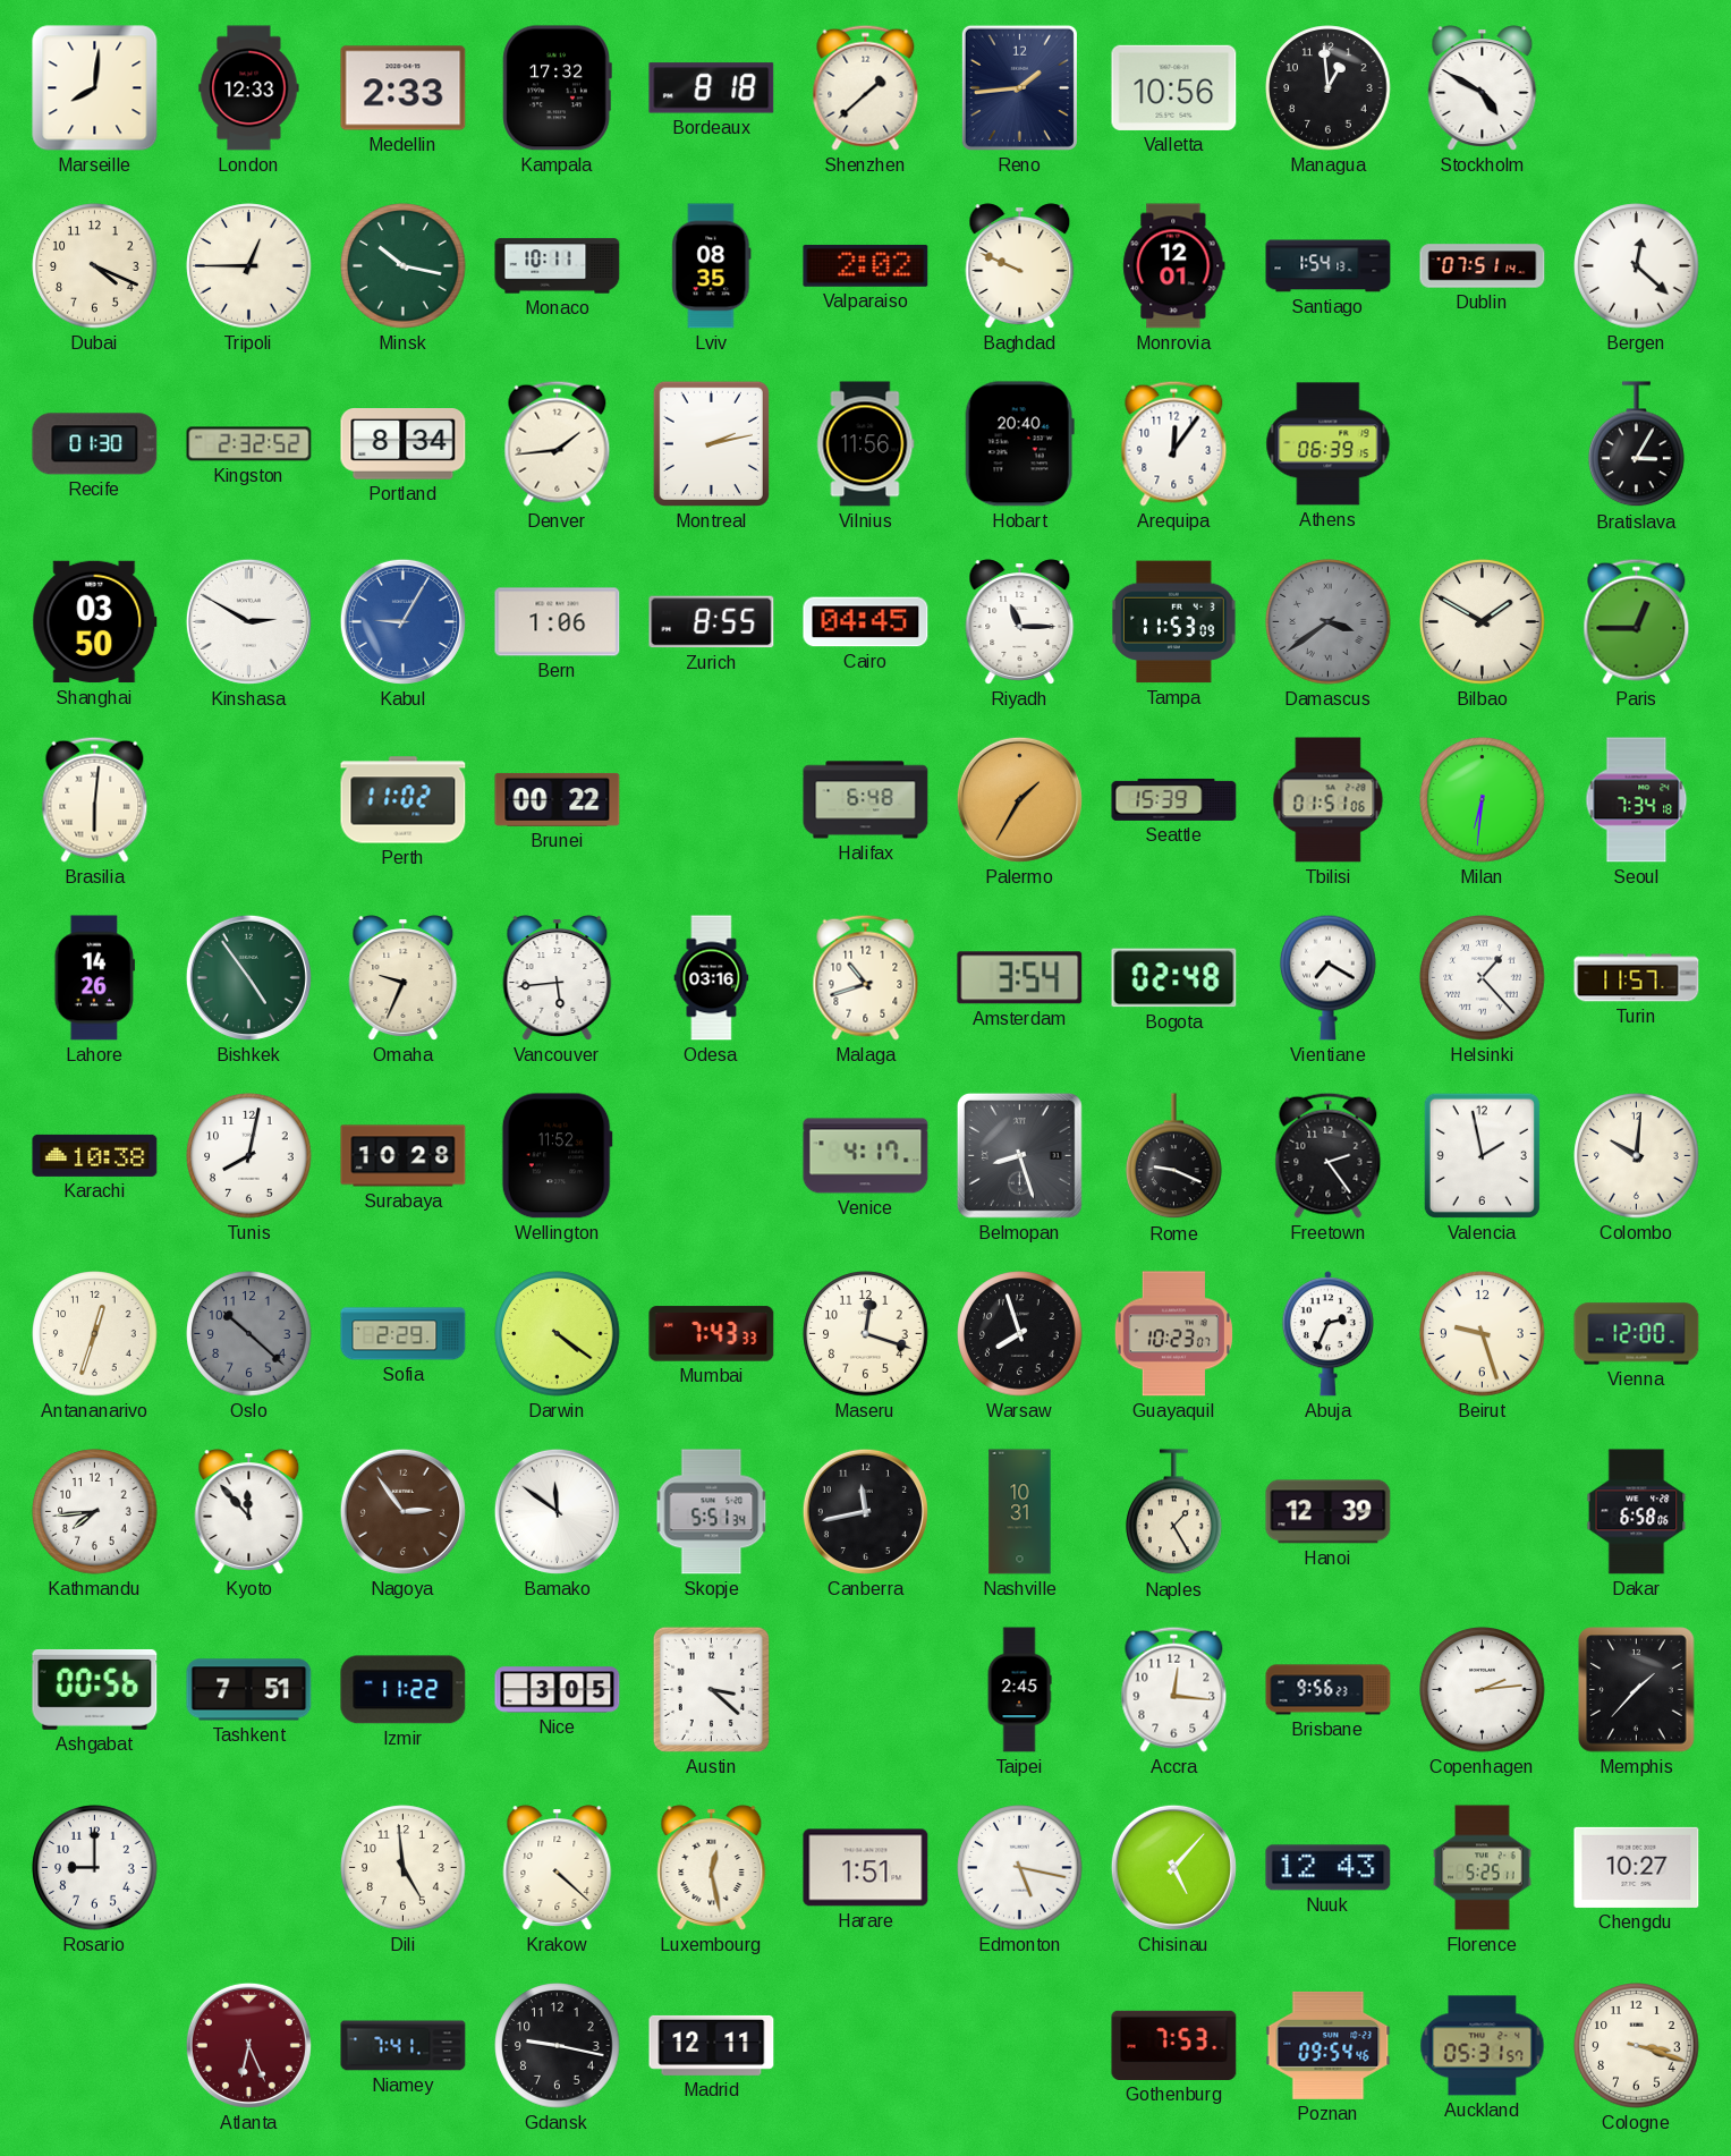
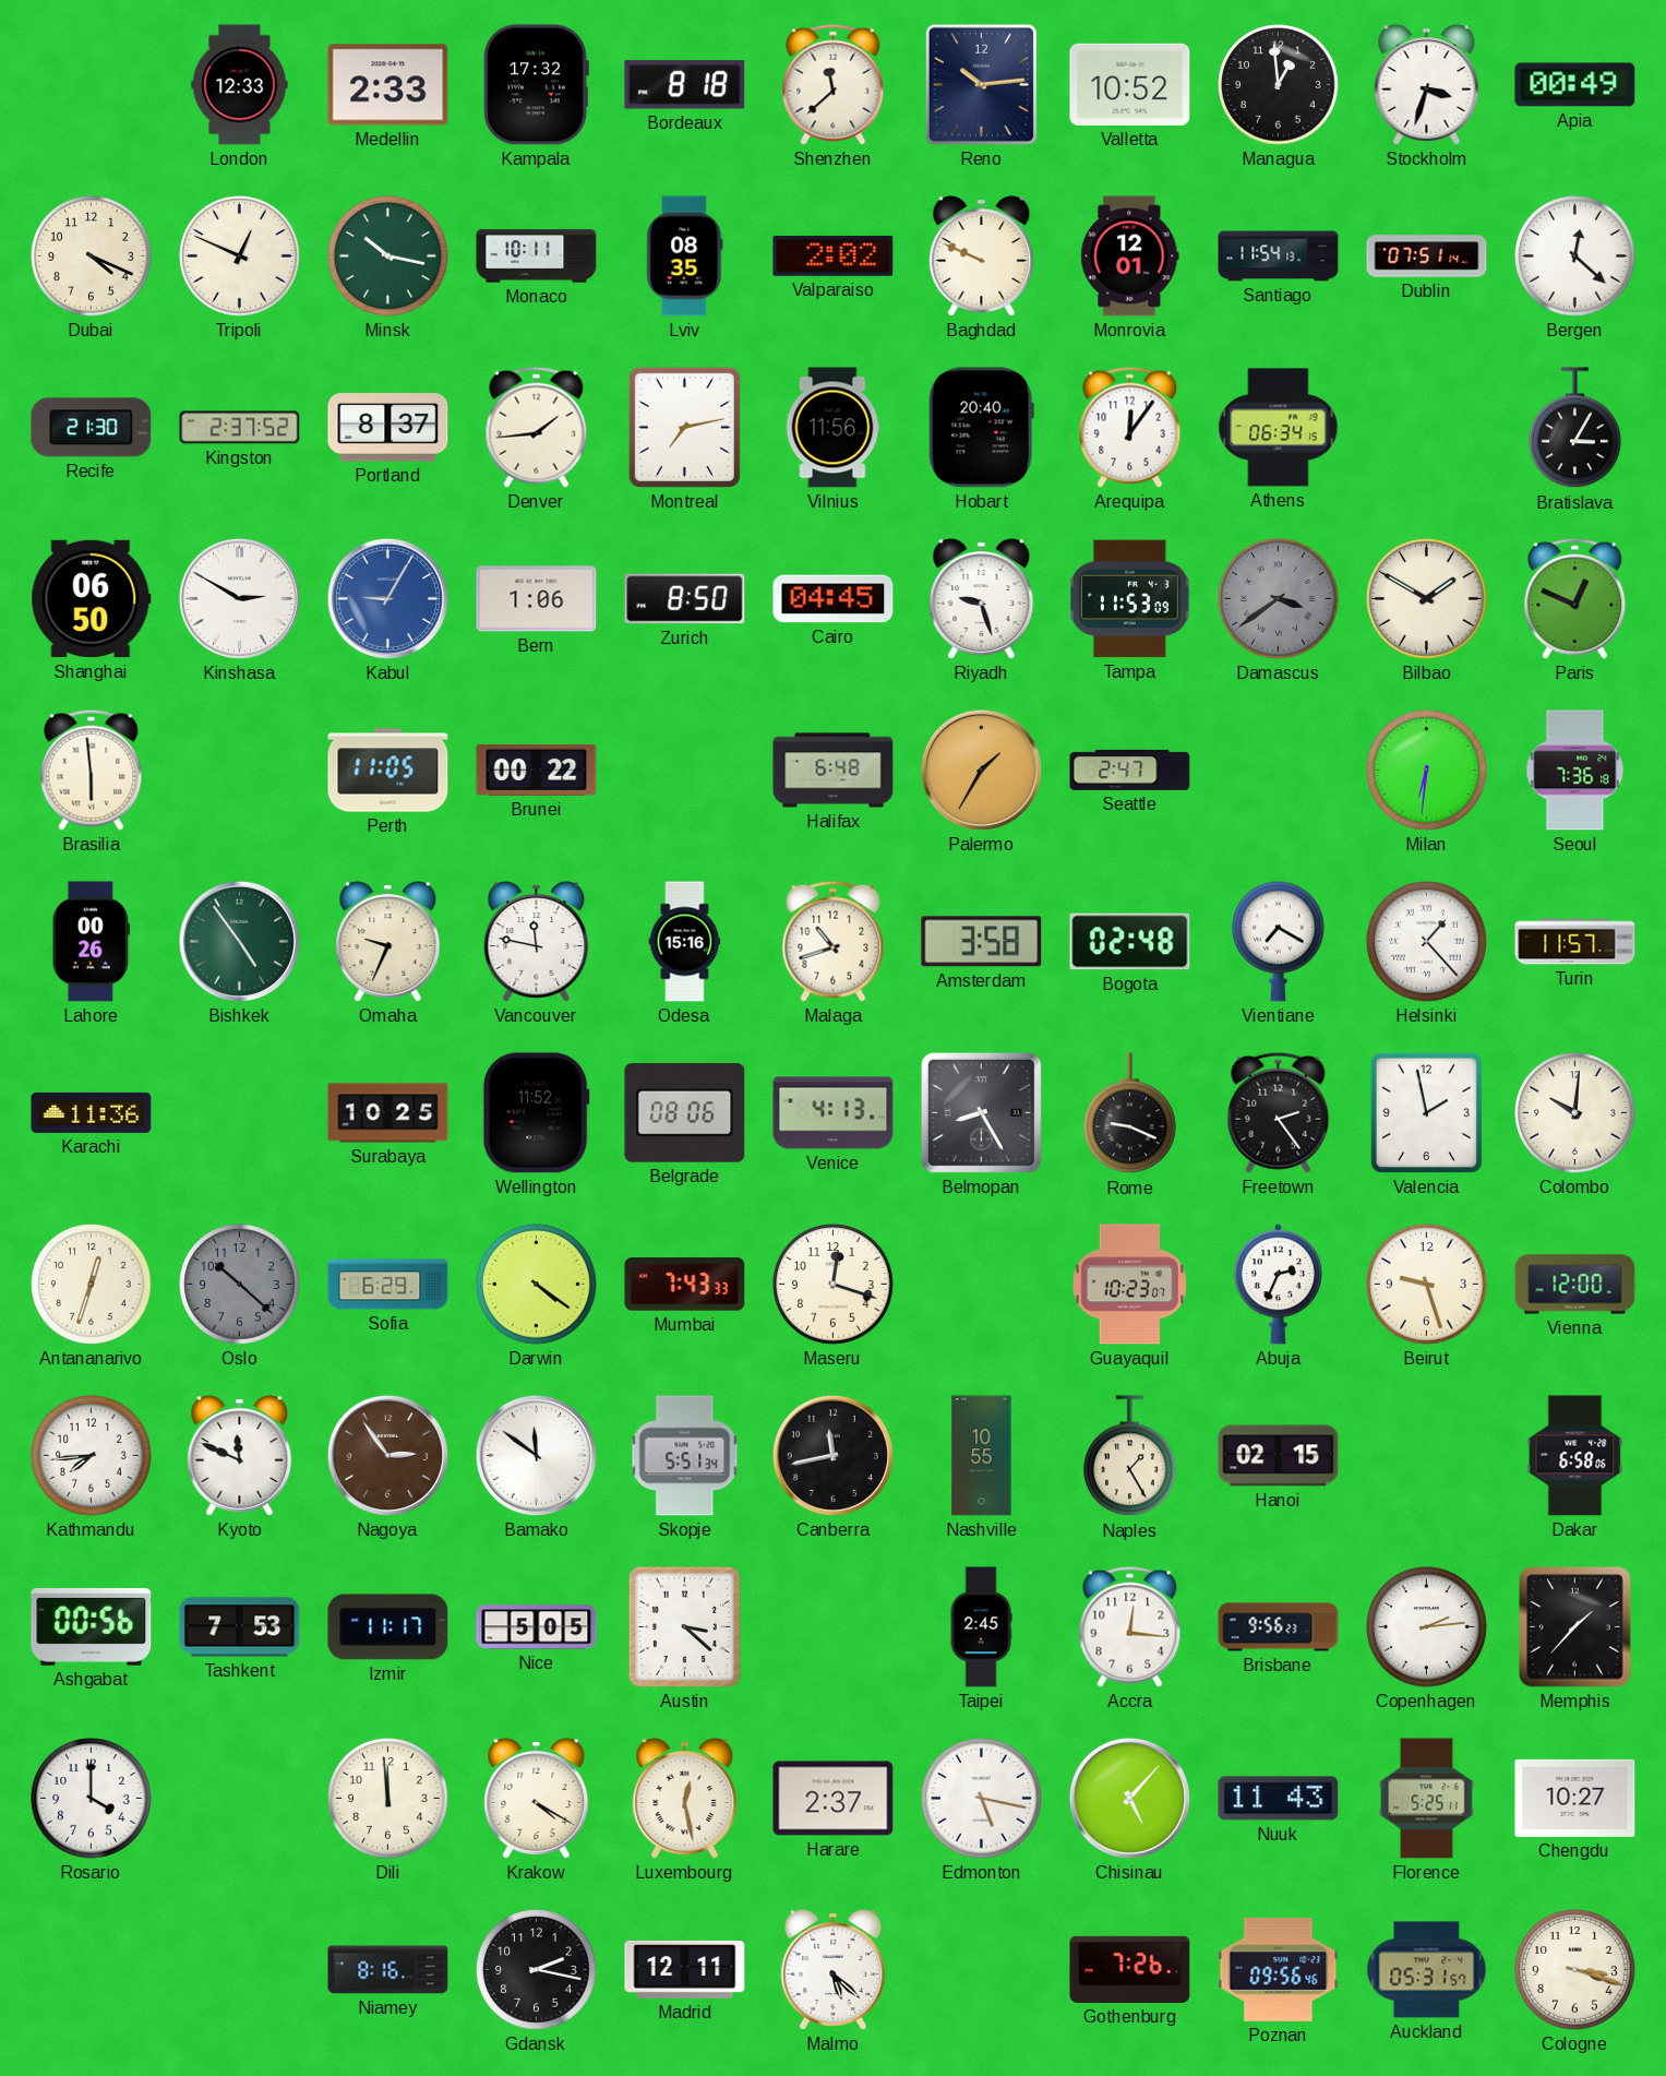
Marseille: 8:01 -> none (95, 88)
Shenzhen: 1:38 -> 11:38 (834, 84)
Reno: 1:44 -> 10:14 (981, 84)
Valletta: 10:56 -> 10:52 (1130, 84)
Stockholm: 4:50 -> 3:33 (1427, 85)
Apia: none -> 00:49 (1575, 85)
Tripoli: 12:45 -> 12:49 (240, 256)
Santiago: 1:54 -> 11:54 (1279, 256)
Recife: 01:30 -> 21:30 (92, 428)
Kingston: 2:32 -> 2:37 (240, 428)
Portland: 8:34 -> 8:37 (388, 428)
Montreal: 2:13 -> 7:13 (684, 427)
Athens: 06:39 -> 06:34 (1279, 428)
Shanghai: 03:50 -> 06:50 (92, 599)
Zurich: 8:55 -> 8:50 (685, 599)
Riyadh: 11:15 -> 9:27 (982, 599)
Paris: 12:45 -> 12:49 (1575, 598)
Brasilia: 6:01 -> 5:59 (92, 769)
Perth: 11:02 -> 11:05 (388, 771)
Seattle: 15:39 -> 2:47 (1130, 769)
Tbilisi: 01:51 -> none (1329, 800)
Seoul: 7:34 -> 7:36 (1575, 771)
Lahore: 14:26 -> 00:26 (91, 942)
Vancouver: 5:44 -> 11:47 (537, 942)
Odesa: 03:16 -> 15:16 (685, 942)
Amsterdam: 3:54 -> 3:58 (982, 942)
Karachi: 10:38 -> 11:36 (92, 1112)
Tunis: 8:02 -> none (249, 1156)
Surabaya: 10:28 -> 10:25 (388, 1113)
Belgrade: none -> 08:06 (685, 1113)
Venice: 4:17 -> 4:13 (834, 1113)
Belmopan: 8:27 -> 8:25 (981, 1112)
Sofia: 2:29 -> 6:29 (388, 1285)
Warsaw: 7:57 -> none (1020, 1334)
Kyoto: 11:53 -> 11:49 (240, 1456)
Nashville: 10:31 -> 10:55 (982, 1456)
Hanoi: 12:39 -> 02:15 (1279, 1456)
Tashkent: 7:51 -> 7:53 (240, 1627)
Izmir: 11:22 -> 11:17 (388, 1627)
Nice: 3:05 -> 5:05 (537, 1627)
Rosario: 9:00 -> 4:00 (92, 1799)
Dili: 4:59 -> 11:59 (388, 1799)
Krakow: 4:22 -> 4:20 (537, 1799)
Harare: 1:51 -> 2:37 (834, 1799)
Nuuk: 12:43 -> 11:43 (1279, 1799)
Atlanta: 6:26 -> none (248, 2045)
Niamey: 7:41 -> 8:16 (388, 1970)
Gdansk: 9:17 -> 2:17 (537, 1970)
Malmo: none -> 5:22 (834, 1970)
Gothenburg: 7:53 -> 7:26 (1130, 1969)
Poznan: 09:54 -> 09:56 (1279, 1969)
